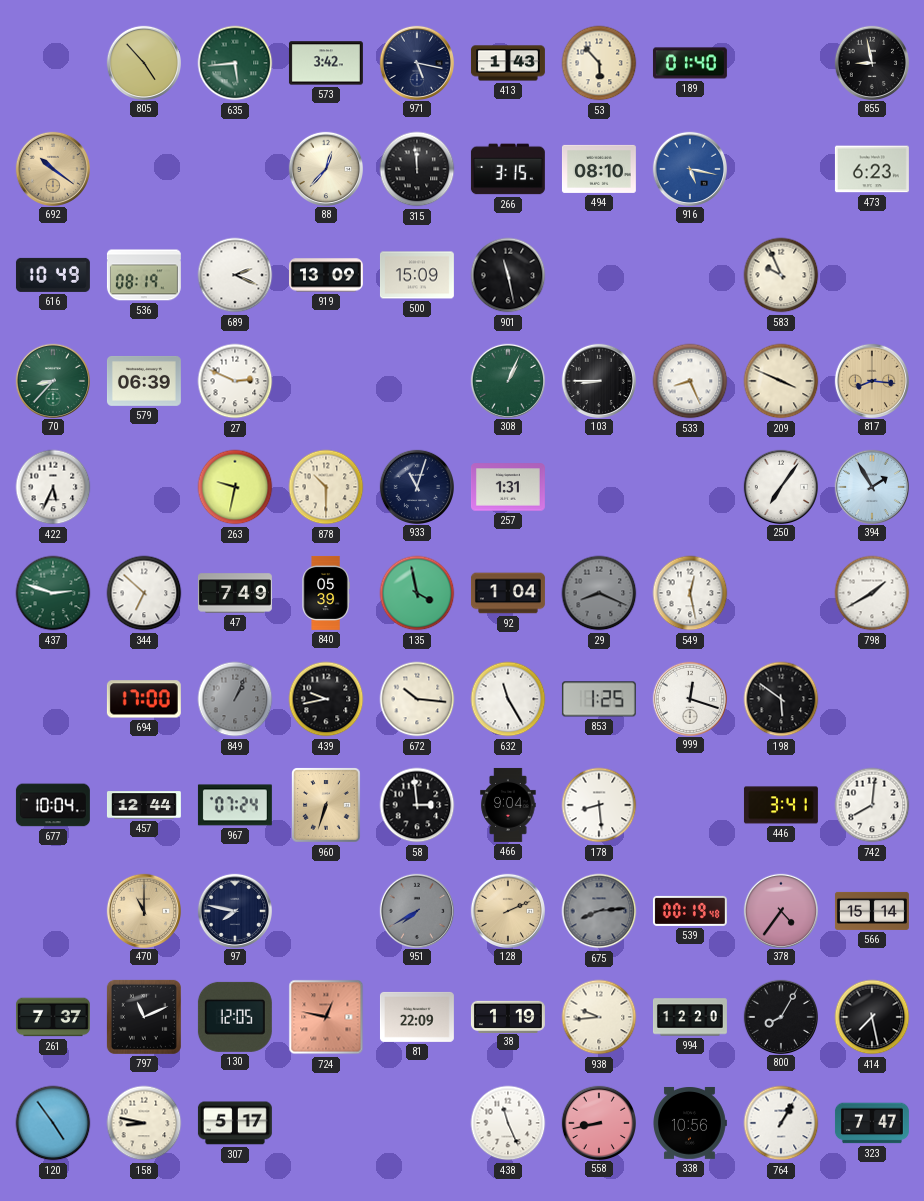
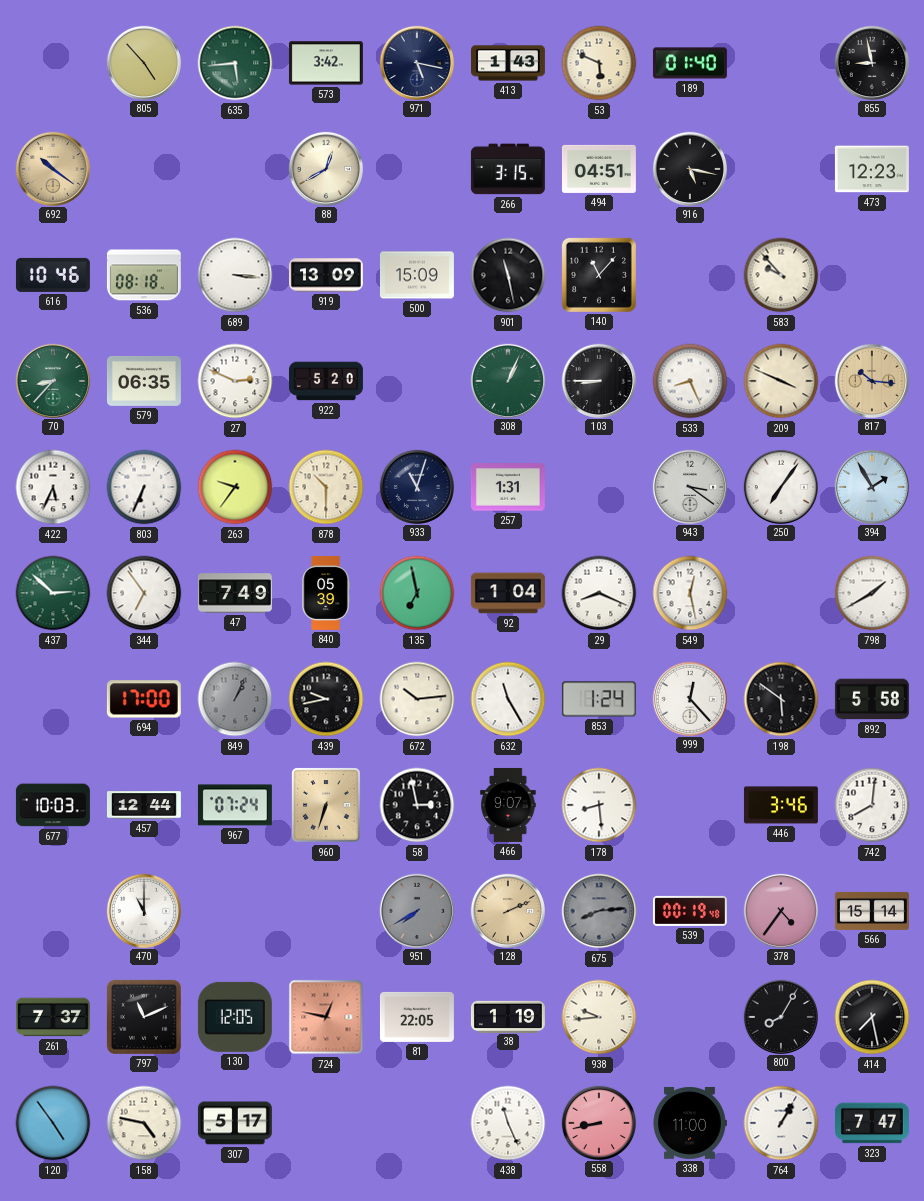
53: 5:53 -> 5:49 (599, 63)
88: 12:37 -> 12:40 (325, 168)
315: 11:59 -> none (417, 169)
494: 08:10 -> 04:51 (599, 169)
916 dial: blue -> black (689, 168)
473: 6:23 -> 12:23 (872, 169)
616: 10:49 -> 10:46 (53, 275)
536: 08:19 -> 08:18 (144, 275)
689: 2:19 -> 3:16 (235, 275)
140: none -> 11:07 (599, 275)
583: 9:56 -> 9:53 (781, 275)
579: 06:39 -> 06:35 (144, 381)
922: none -> 5:20 (326, 381)
817: 8:16 -> 10:16 (871, 380)
803: none -> 6:34 (144, 487)
263: 9:32 -> 9:36 (235, 487)
943: none -> 3:21 (689, 486)
437: 2:48 -> 2:52 (53, 593)
344: 6:52 -> 6:54 (144, 593)
135: 3:58 -> 6:58 (417, 593)
29 dial: grey -> white (599, 593)
672: 10:16 -> 10:14 (417, 699)
853: 1:25 -> 1:24 (599, 699)
999: 12:18 -> 12:23 (689, 698)
892: none -> 5:58 (872, 699)
677: 10:04 -> 10:03 (53, 805)
58: 2:59 -> 2:58 (417, 805)
466: 9:04 -> 9:07 (508, 805)
446: 3:41 -> 3:46 (781, 805)
470 dial: champagne -> white (143, 910)
97: 7:47 -> none (234, 910)
81: 22:09 -> 22:05 (417, 1017)
994: 12:20 -> none (690, 1017)
158: 8:47 -> 4:47 (144, 1123)
338: 10:56 -> 11:00 (690, 1123)
